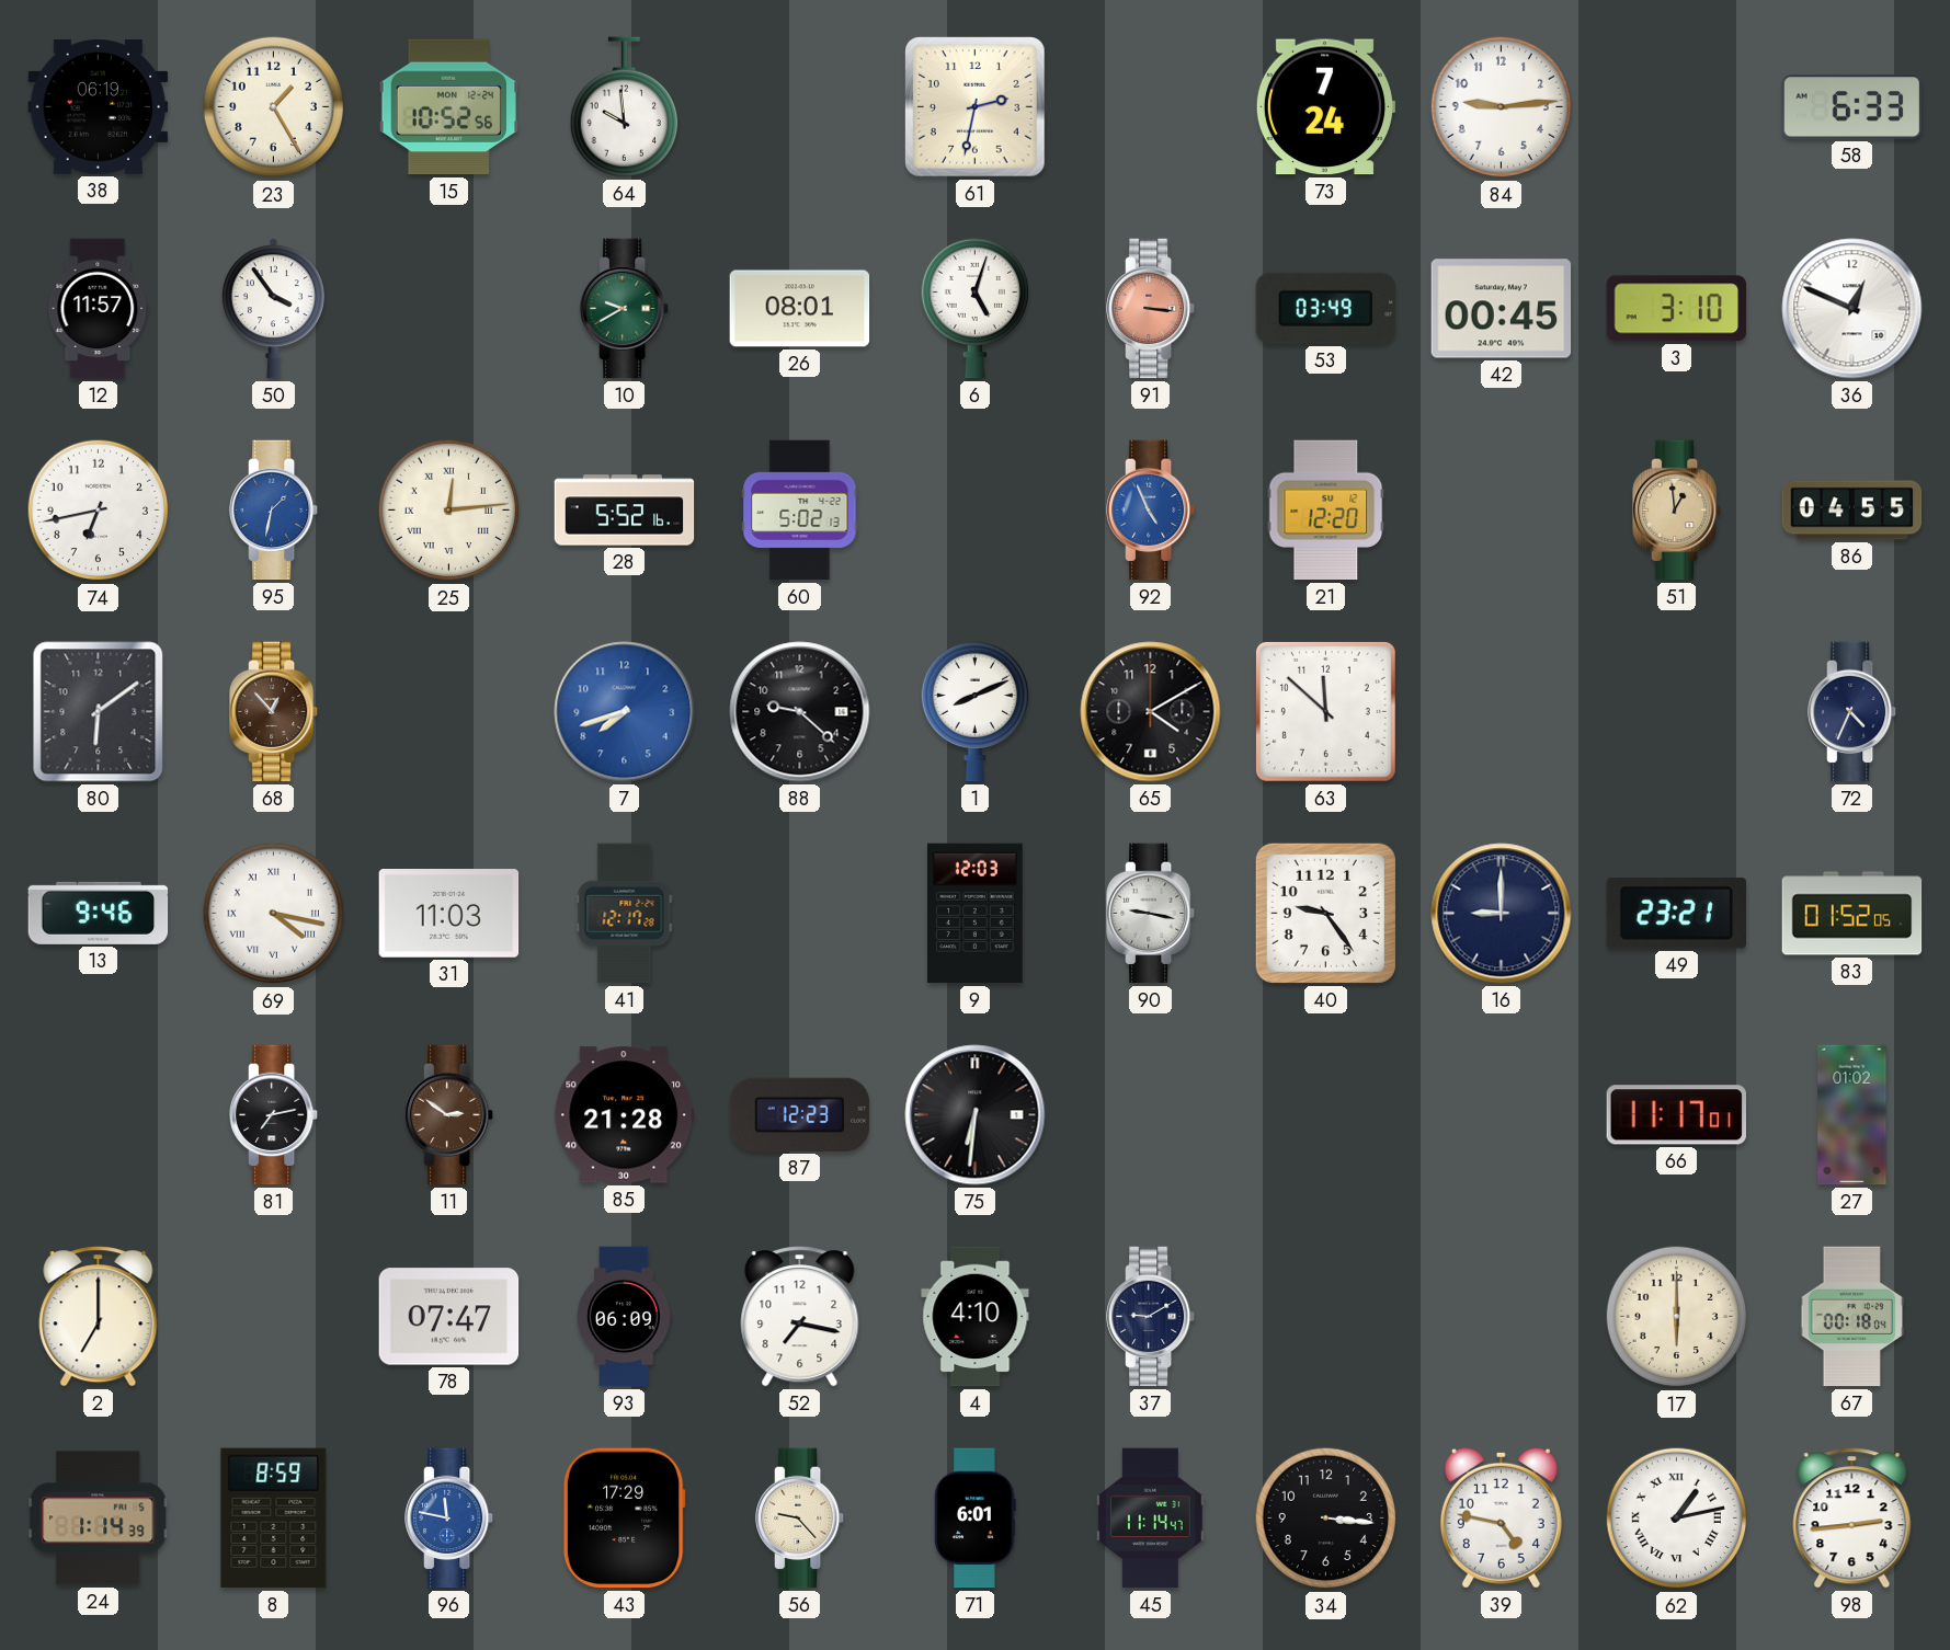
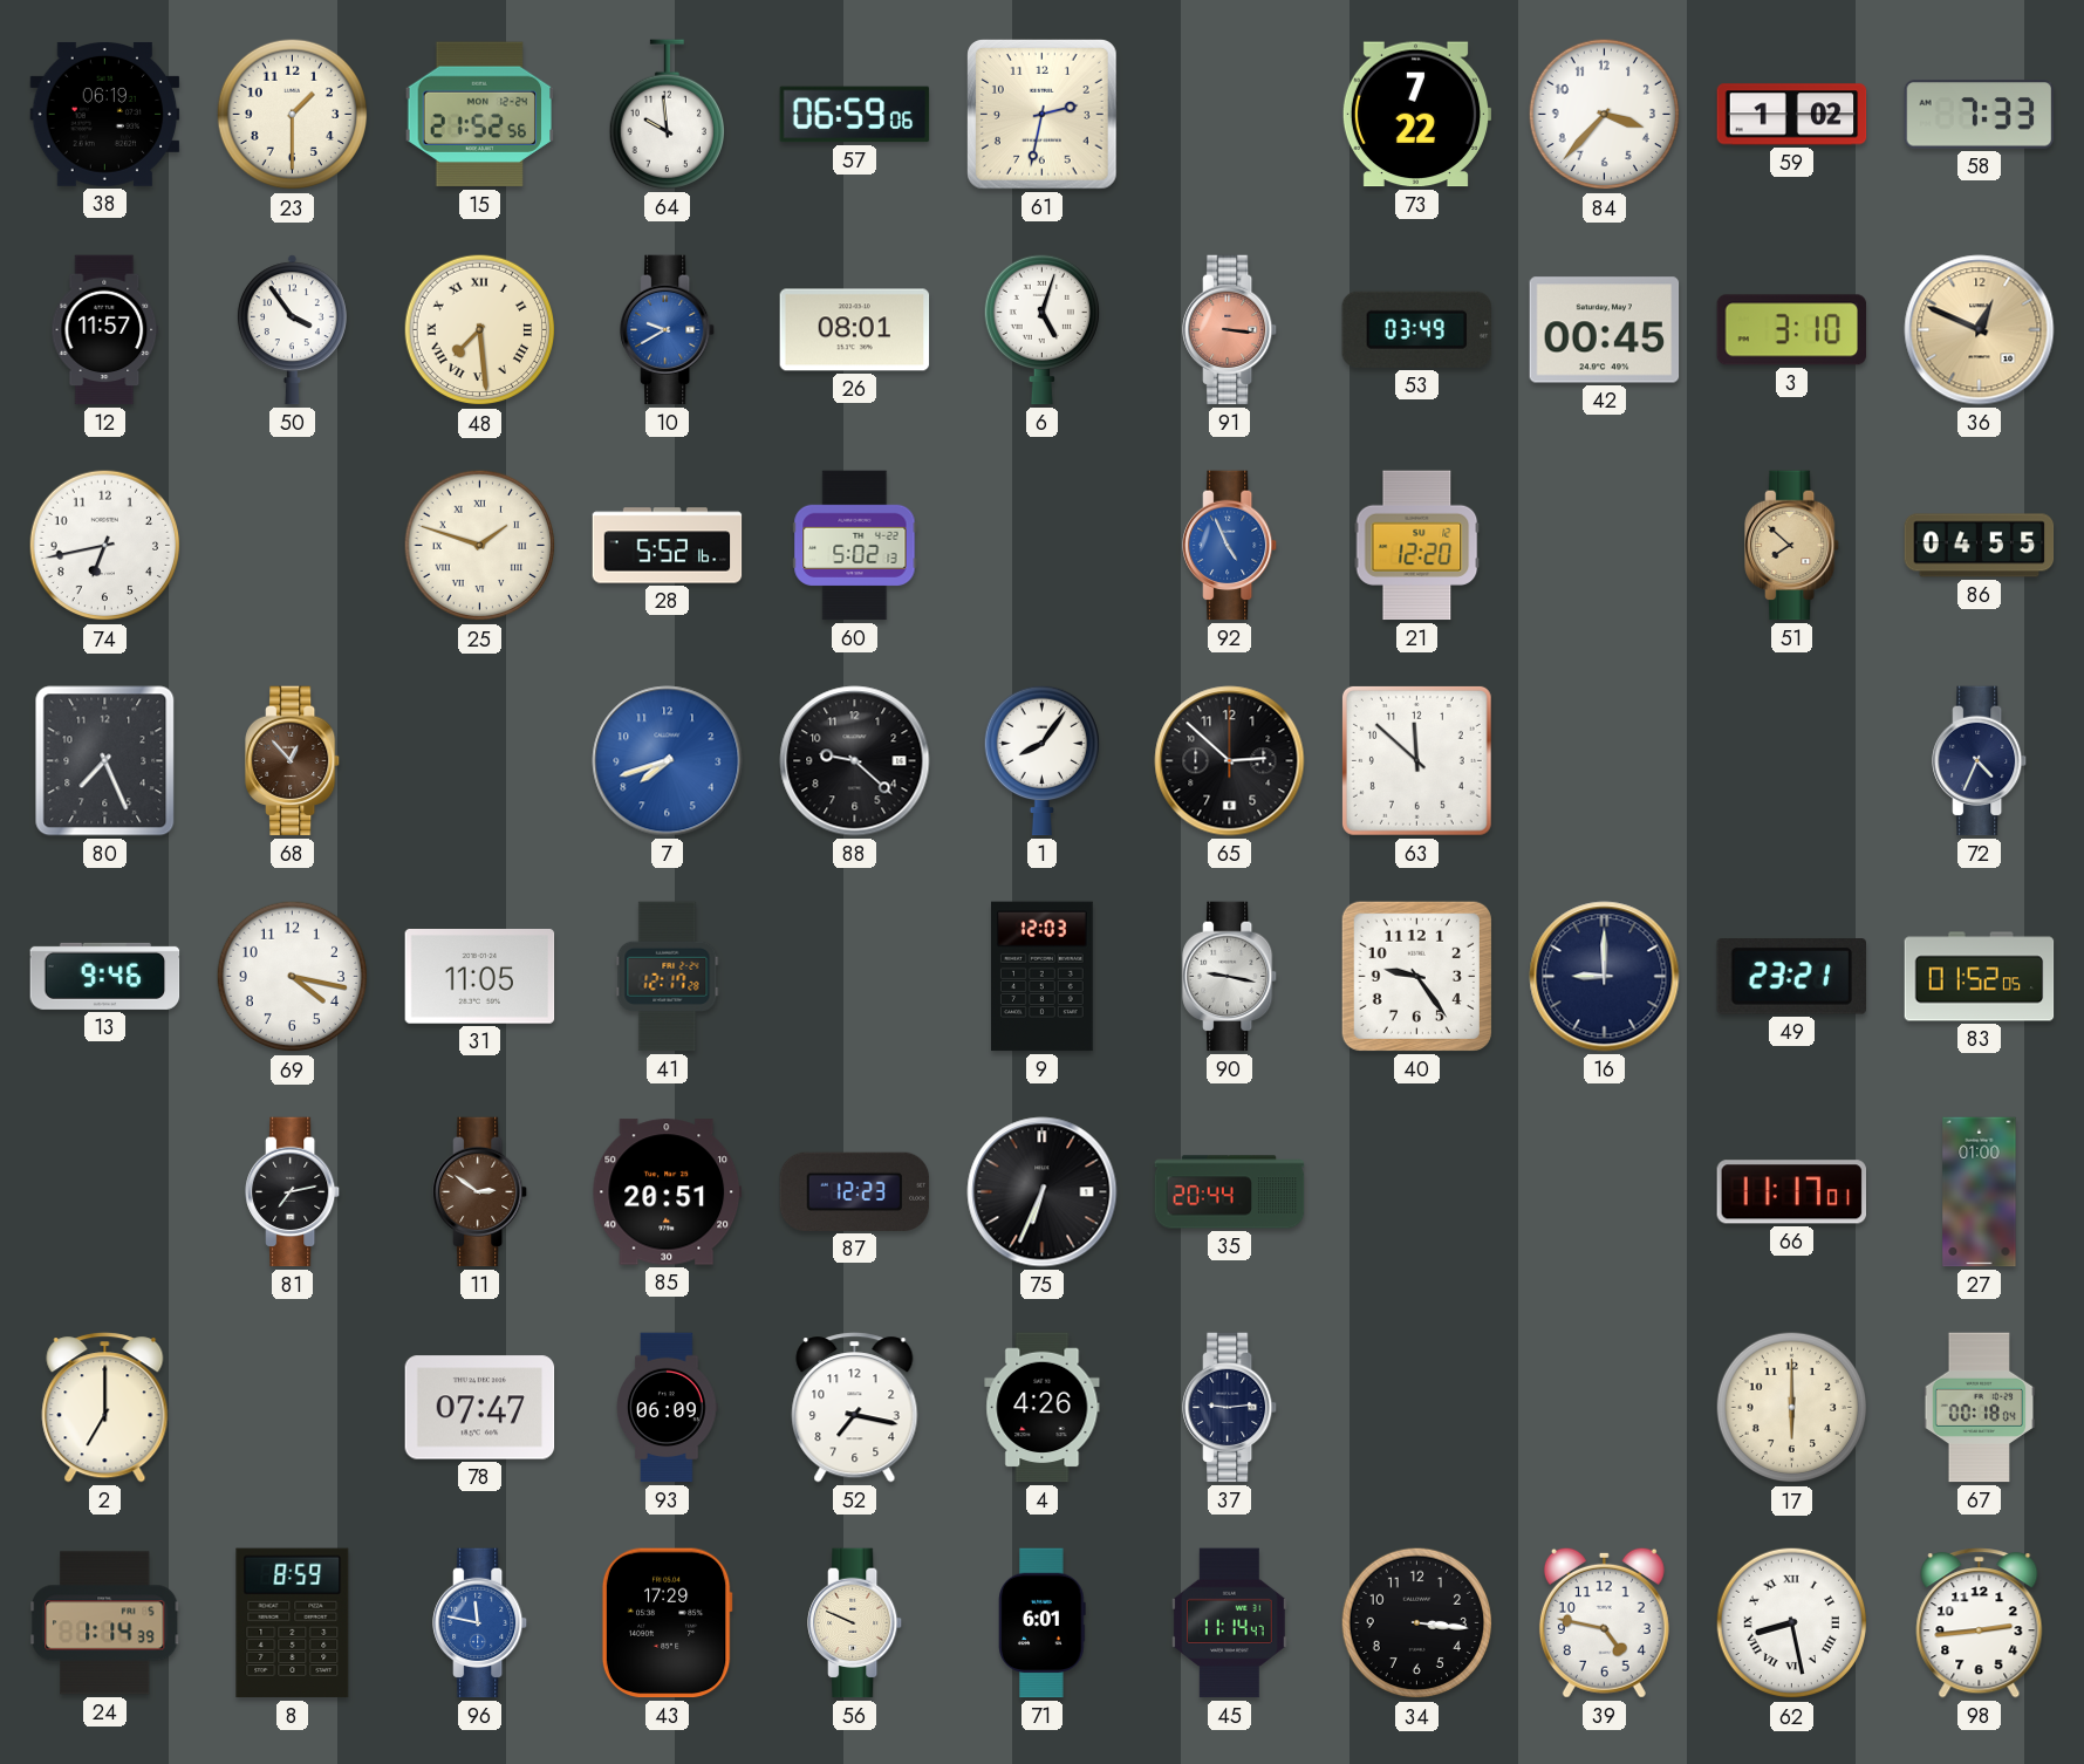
23: 1:25 -> 1:30 (293, 115)
15: 10:52 -> 21:52 (480, 115)
57: none -> 06:59 (855, 115)
73: 7:24 -> 7:22 (1416, 115)
84: 9:14 -> 3:37 (1605, 115)
59: none -> 1:02 (1792, 115)
58: 6:33 -> 7:33 (1980, 115)
48: none -> 7:29 (480, 330)
10 dial: green -> blue (669, 330)
36 dial: white -> champagne (1980, 330)
95: 1:32 -> none (275, 511)
25: 12:14 -> 1:48 (480, 546)
51: 12:59 -> 7:52 (1793, 546)
80: 6:09 -> 7:26 (105, 761)
1: 8:11 -> 8:06 (1041, 760)
65: 4:10 -> 2:52 (1230, 761)
69 numerals: Roman -> Arabic (293, 977)
31: 11:03 -> 11:05 (480, 977)
85: 21:28 -> 20:51 (668, 1192)
75: 6:31 -> 6:34 (1043, 1192)
35: none -> 20:44 (1230, 1192)
27: 01:02 -> 01:00 (1980, 1192)
4: 4:10 -> 4:26 (1043, 1408)
37: 9:10 -> 9:14 (1231, 1408)
56: 9:23 -> 9:49 (856, 1623)
62: 1:13 -> 8:28 (1792, 1623)
